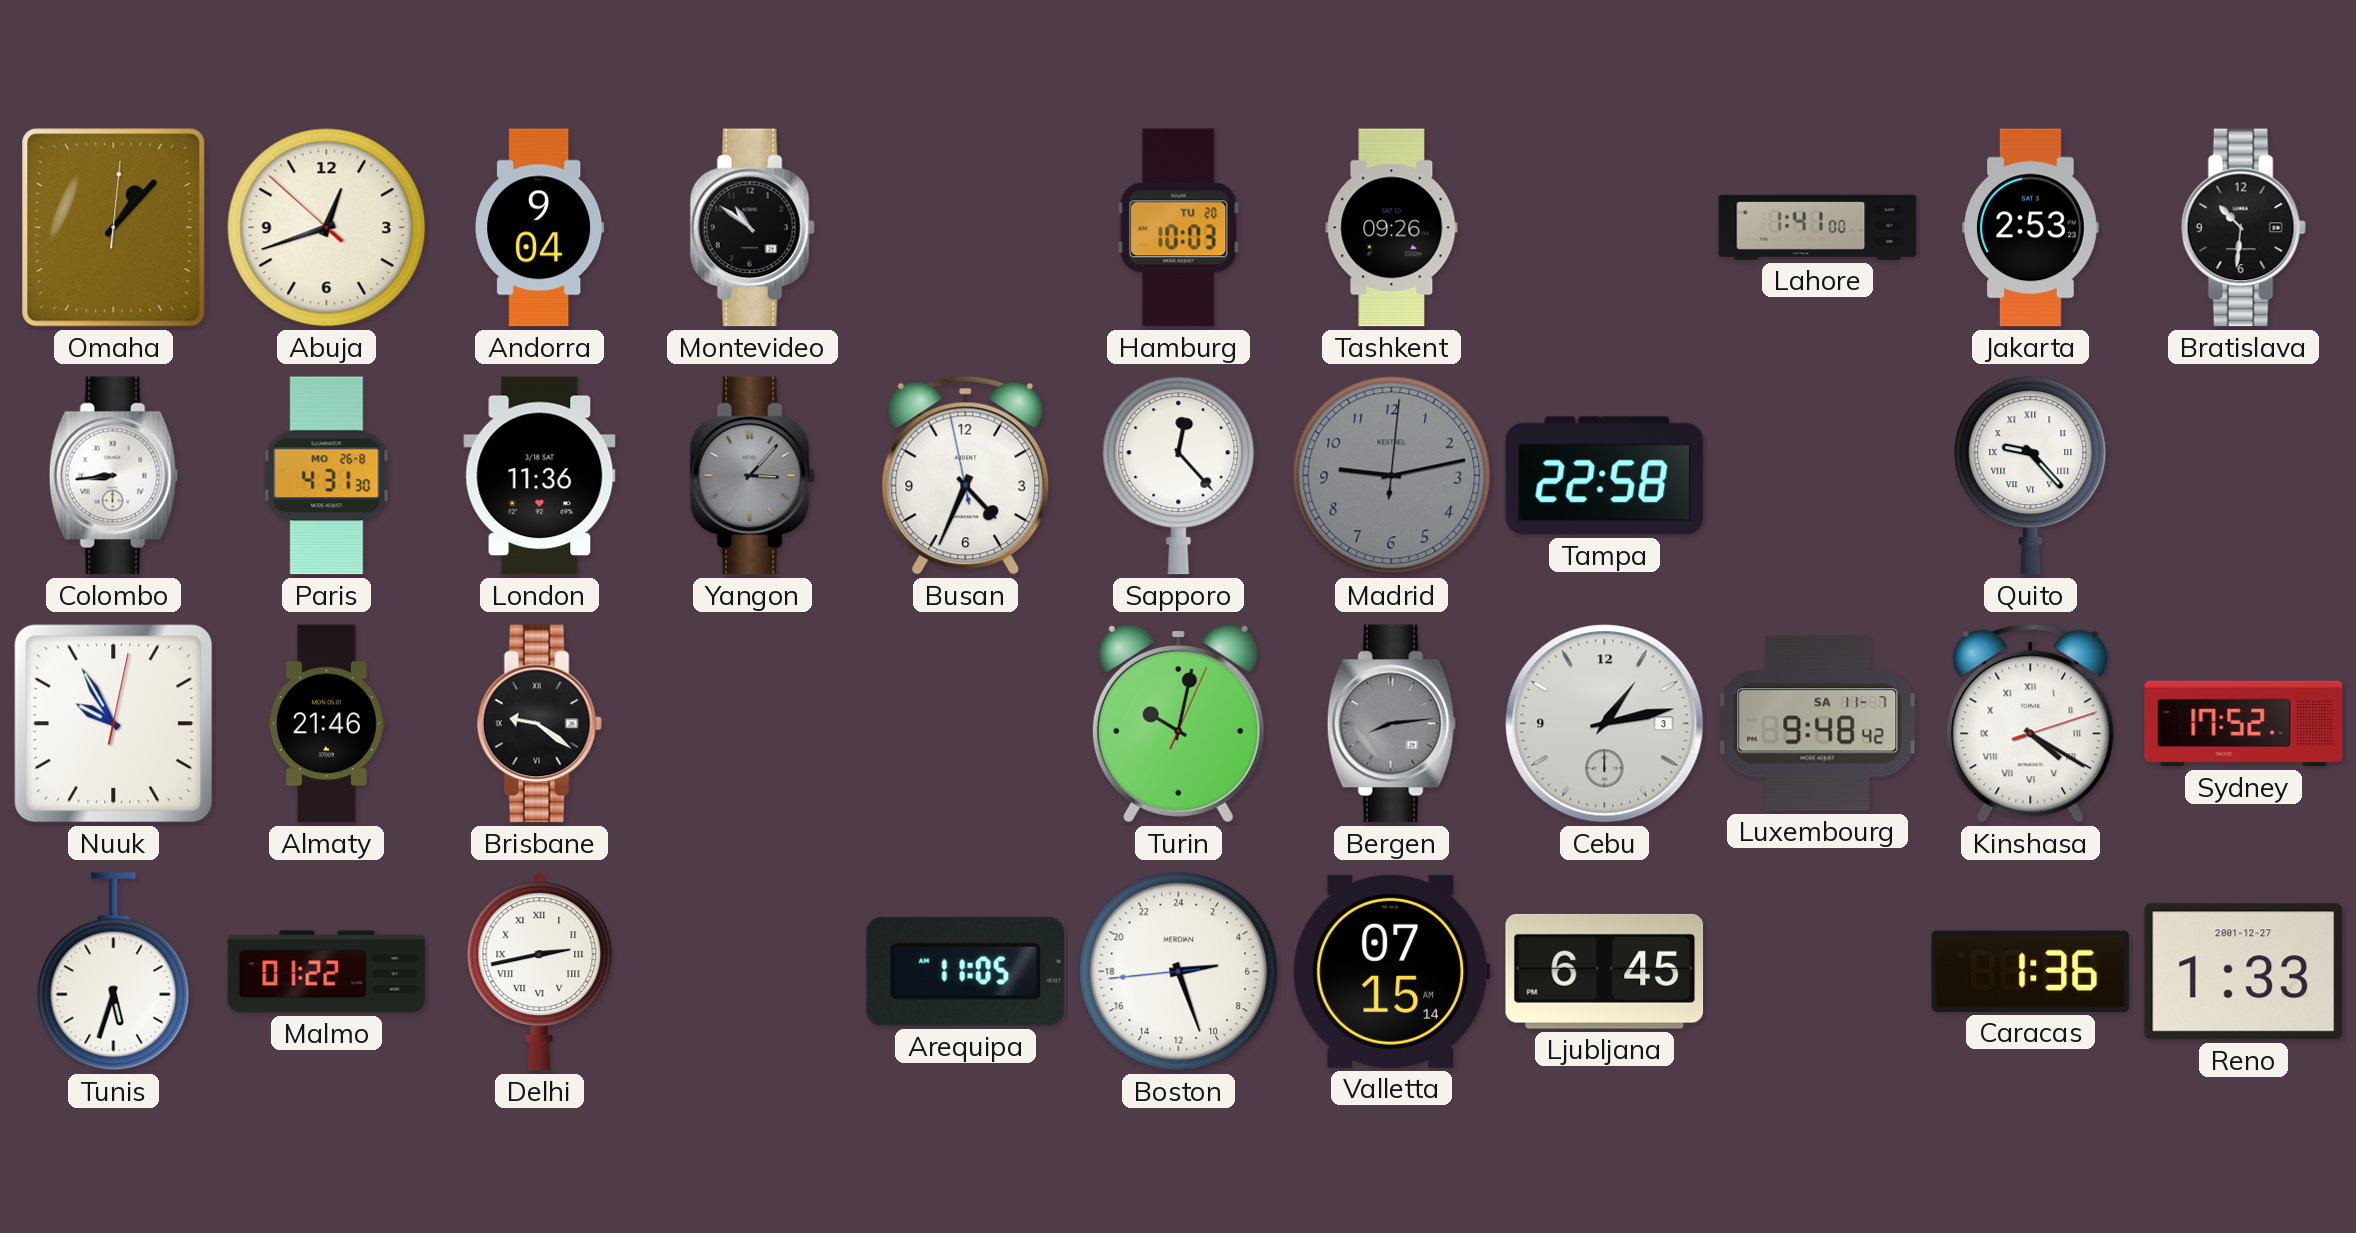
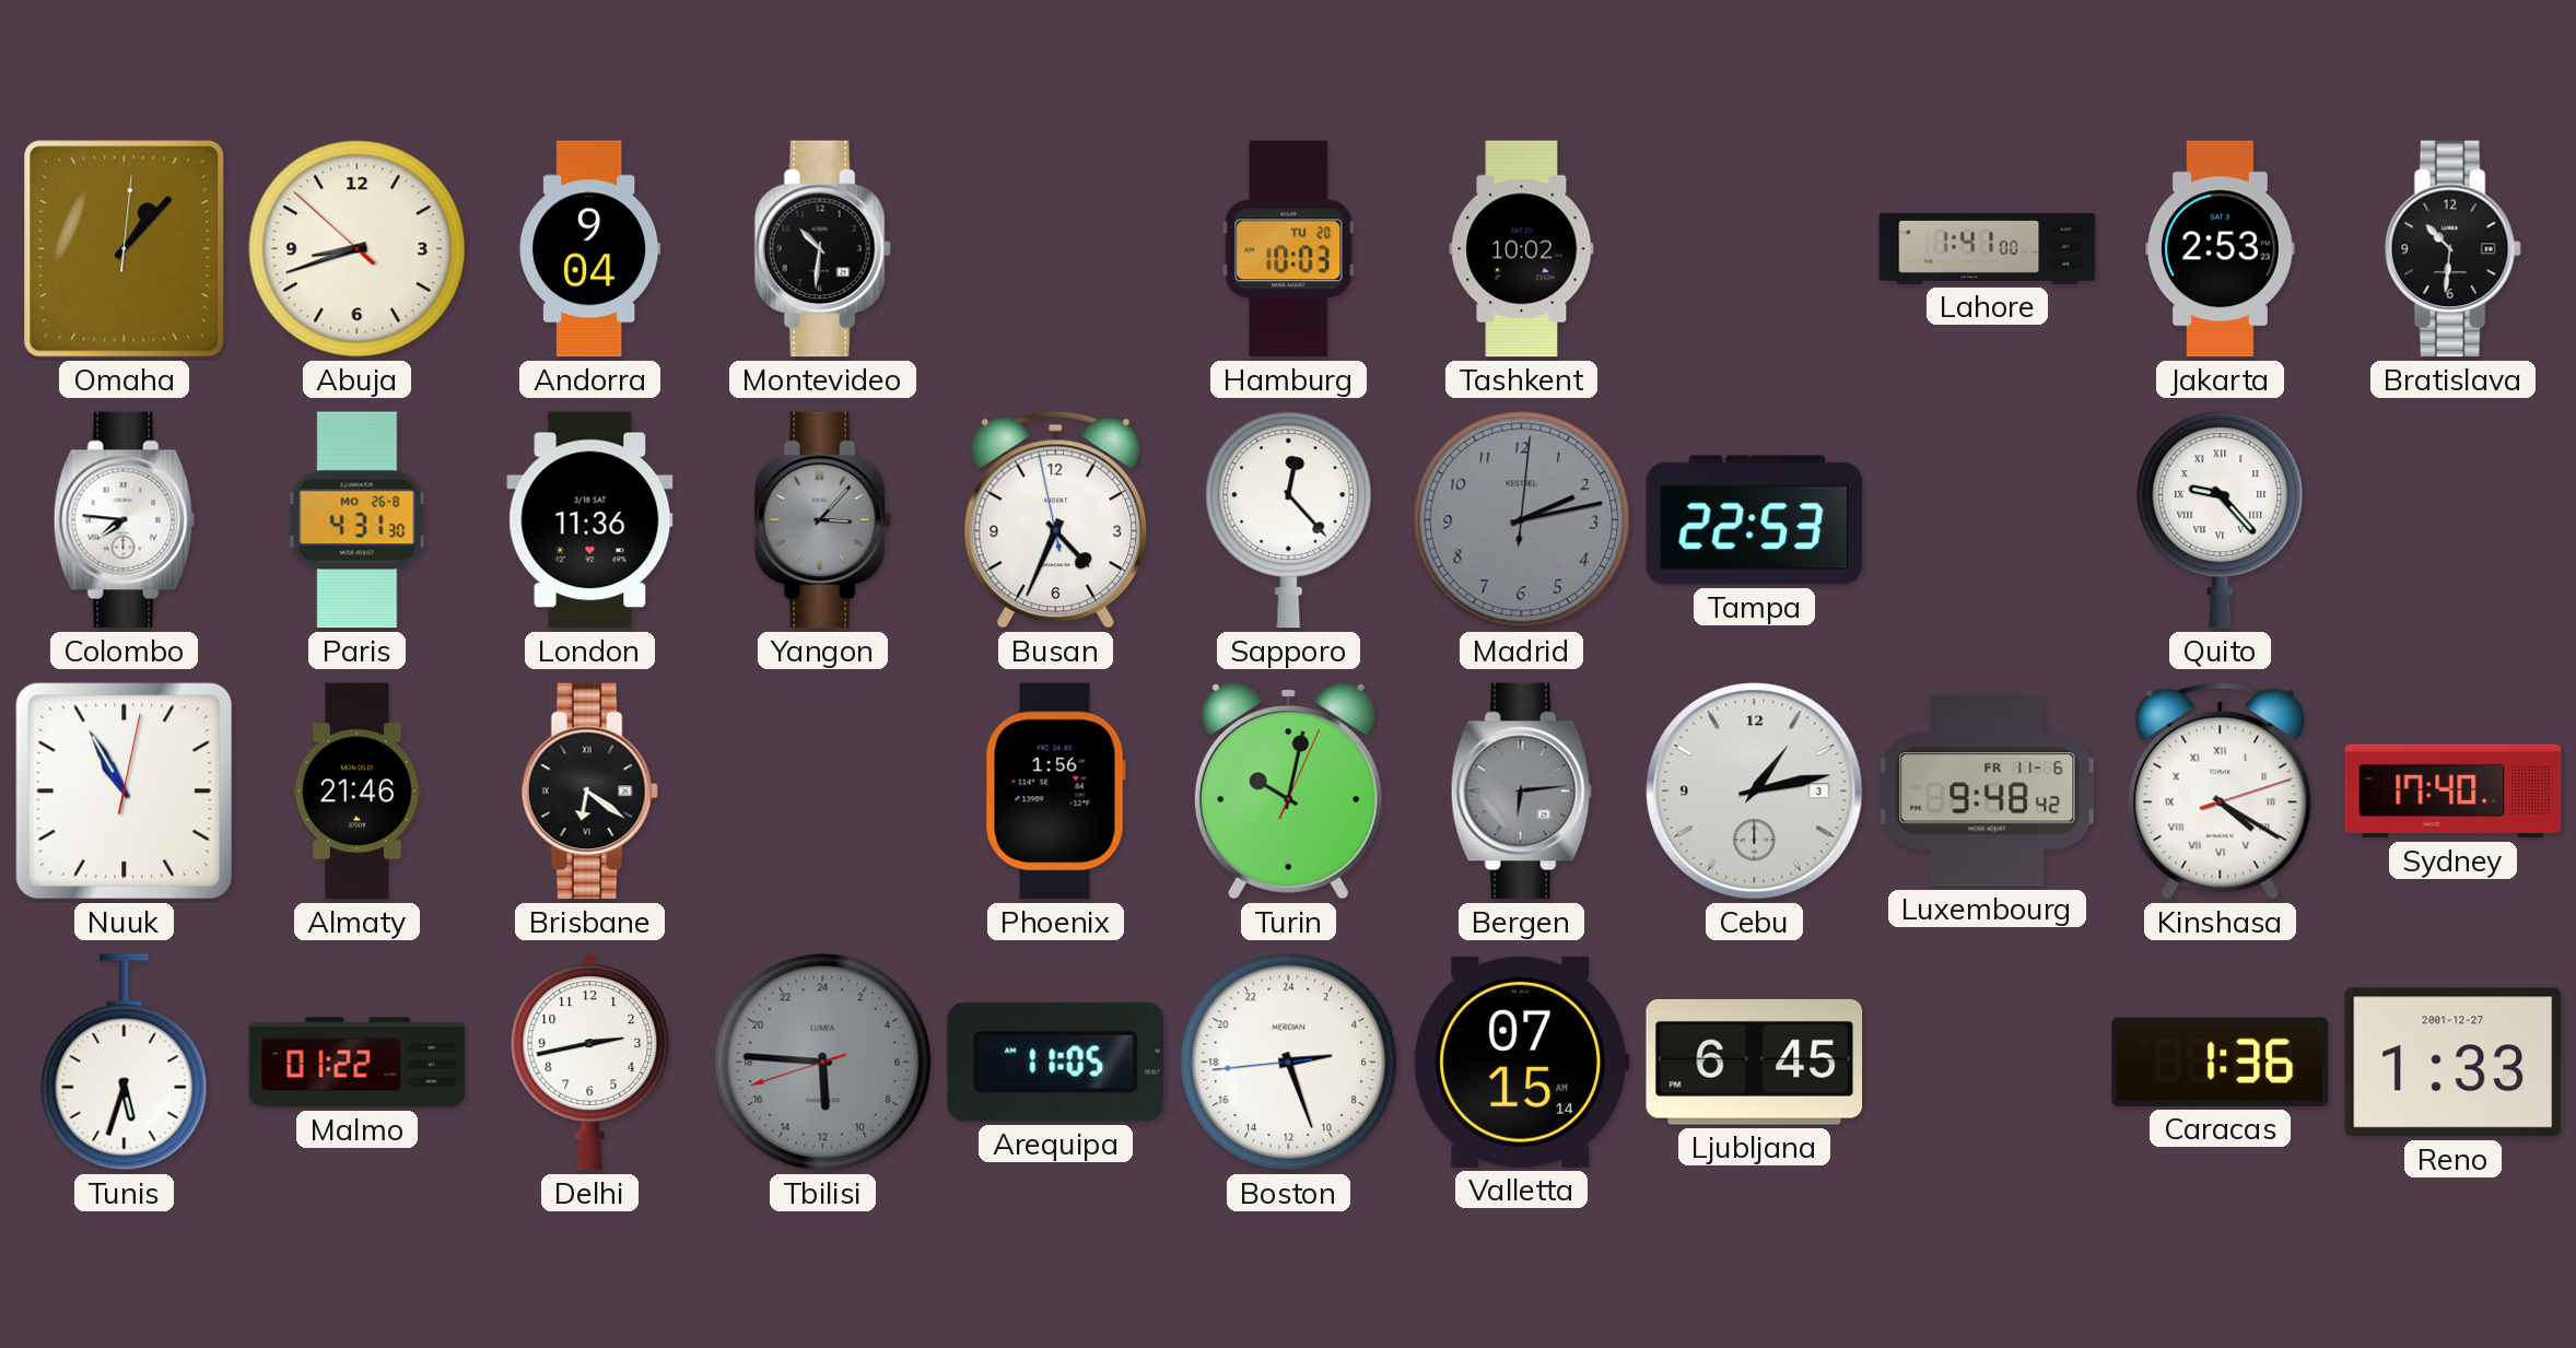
Abuja: 12:41 -> 8:41 (358, 249)
Montevideo: 10:51 -> 10:31 (822, 249)
Tashkent: 09:26 -> 10:02 (1522, 249)
Colombo: 8:44 -> 7:46 (124, 520)
Madrid: 9:13 -> 2:13 (1522, 520)
Tampa: 22:58 -> 22:53 (1755, 520)
Nuuk: 9:55 -> 10:55 (125, 792)
Brisbane: 9:21 -> 6:21 (589, 792)
Phoenix: none -> 1:56 (1055, 792)
Bergen: 8:14 -> 6:14 (1521, 792)
Luxembourg date: SA 11-7 -> FR 11-6 (1988, 792)
Sydney: 17:52 -> 17:40 (2454, 792)
Delhi numerals: Roman -> Arabic (590, 1063)
Tbilisi: none -> 11:45 (823, 1063)
